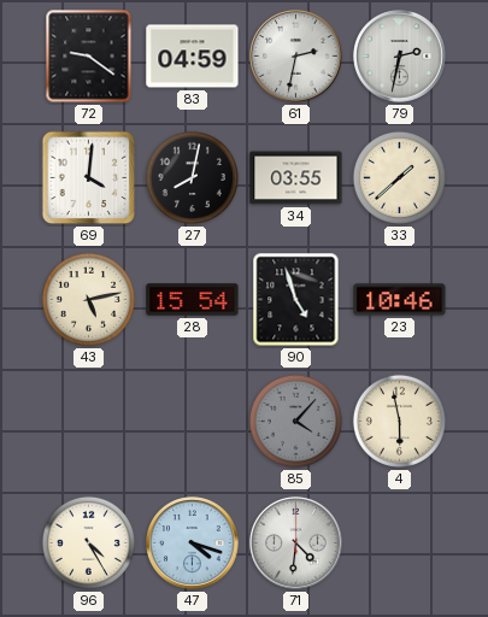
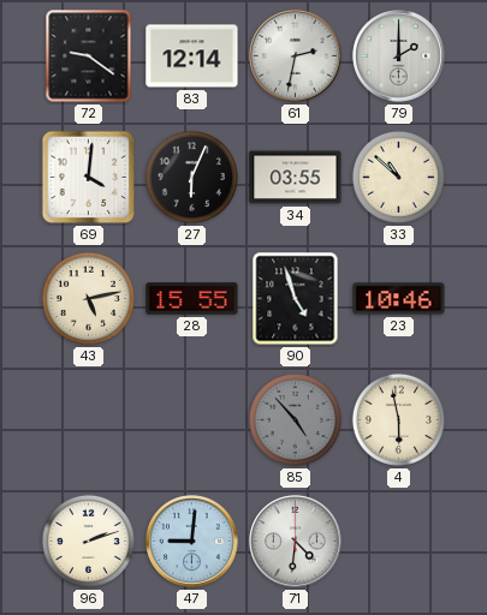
83: 04:59 -> 12:14 (192, 56)
79: 2:32 -> 2:00 (399, 56)
27: 8:02 -> 6:04 (191, 177)
33: 1:38 -> 10:52 (398, 177)
28: 15:54 -> 15:55 (192, 299)
85: 4:07 -> 4:53 (295, 419)
96: 4:25 -> 2:12 (88, 541)
47: 4:18 -> 9:01 (192, 542)
